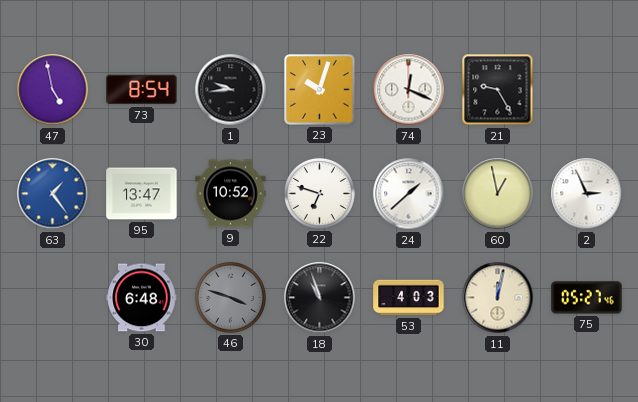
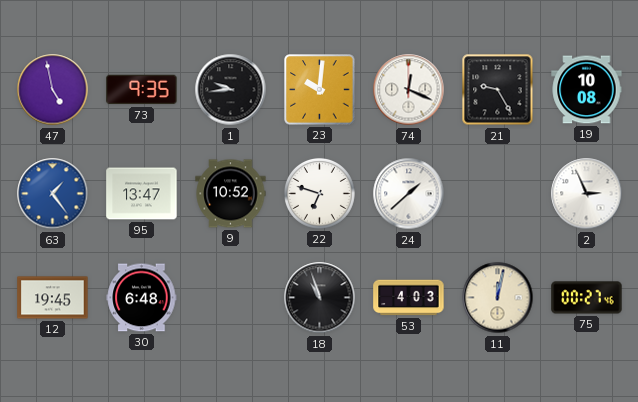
73: 8:54 -> 9:35 (142, 90)
23: 10:03 -> 10:01 (320, 90)
19: none -> 10:08 (587, 90)
60: 12:58 -> none (498, 194)
12: none -> 19:45 (53, 298)
46: 3:48 -> none (230, 297)
75: 05:27 -> 00:27 (587, 298)
